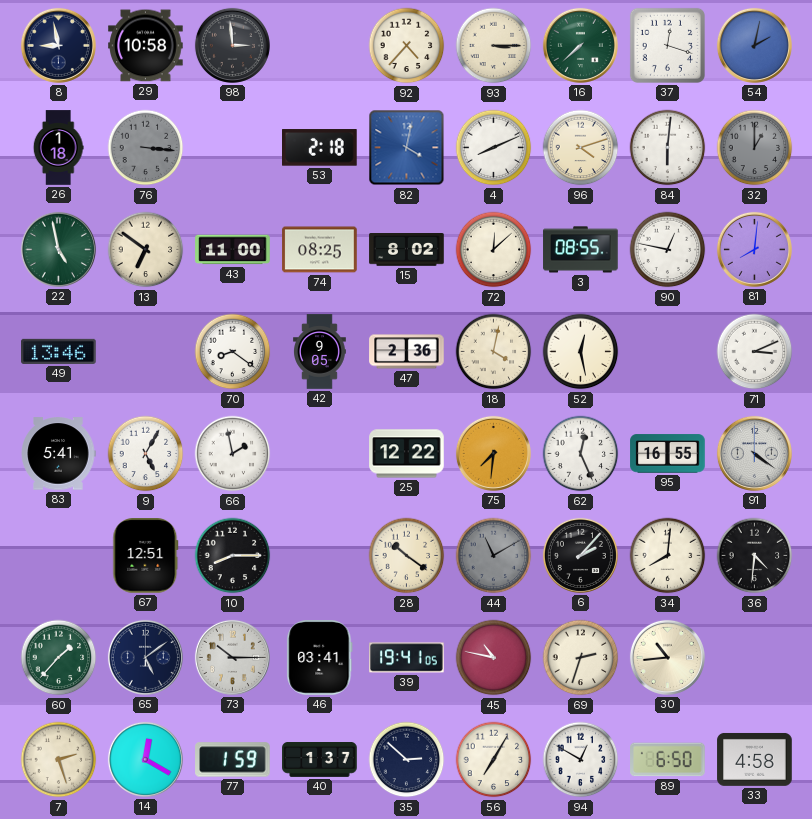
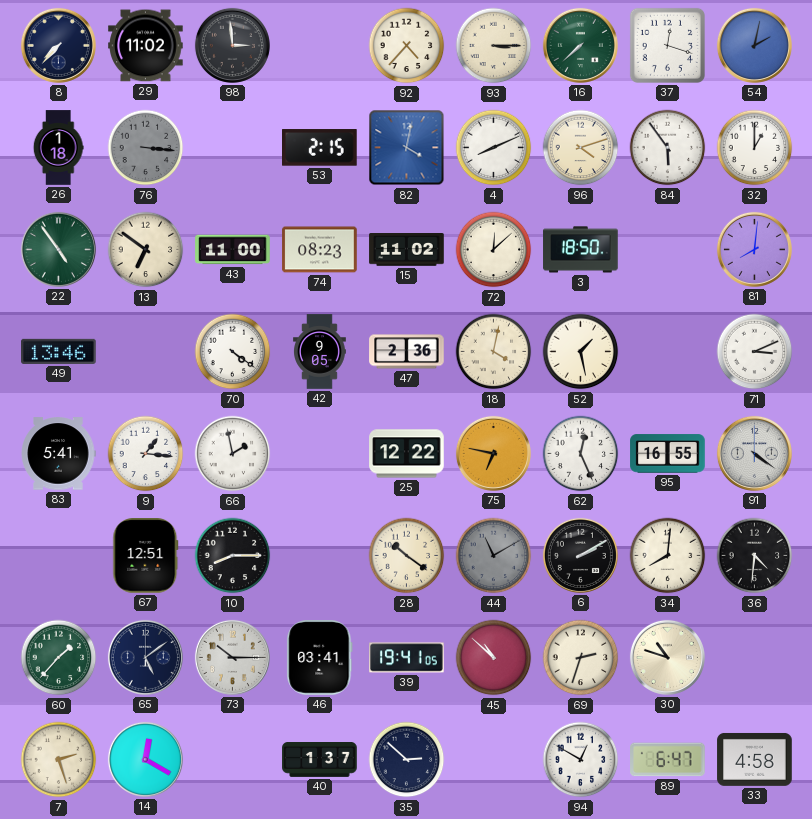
8: 8:58 -> 7:37 (58, 45)
29: 10:58 -> 11:02 (146, 46)
53: 2:18 -> 2:15 (320, 148)
84: 6:01 -> 5:54 (668, 148)
32 dial: grey -> white (755, 148)
22: 4:58 -> 4:54 (58, 249)
74: 08:25 -> 08:23 (320, 250)
15: 8:02 -> 11:02 (407, 250)
3: 08:55 -> 18:50 (581, 250)
90: 12:47 -> none (668, 250)
70: 8:21 -> 4:21 (233, 352)
52: 12:28 -> 1:28 (581, 352)
9: 5:05 -> 1:16 (146, 454)
75: 7:31 -> 6:47 (493, 453)
6: 2:07 -> 2:10 (580, 555)
45: 10:47 -> 10:52 (494, 658)
30: 10:44 -> 10:48 (667, 657)
77: 1:59 -> none (233, 760)
56: 7:05 -> none (494, 760)
89: 6:50 -> 6:47 (668, 760)
